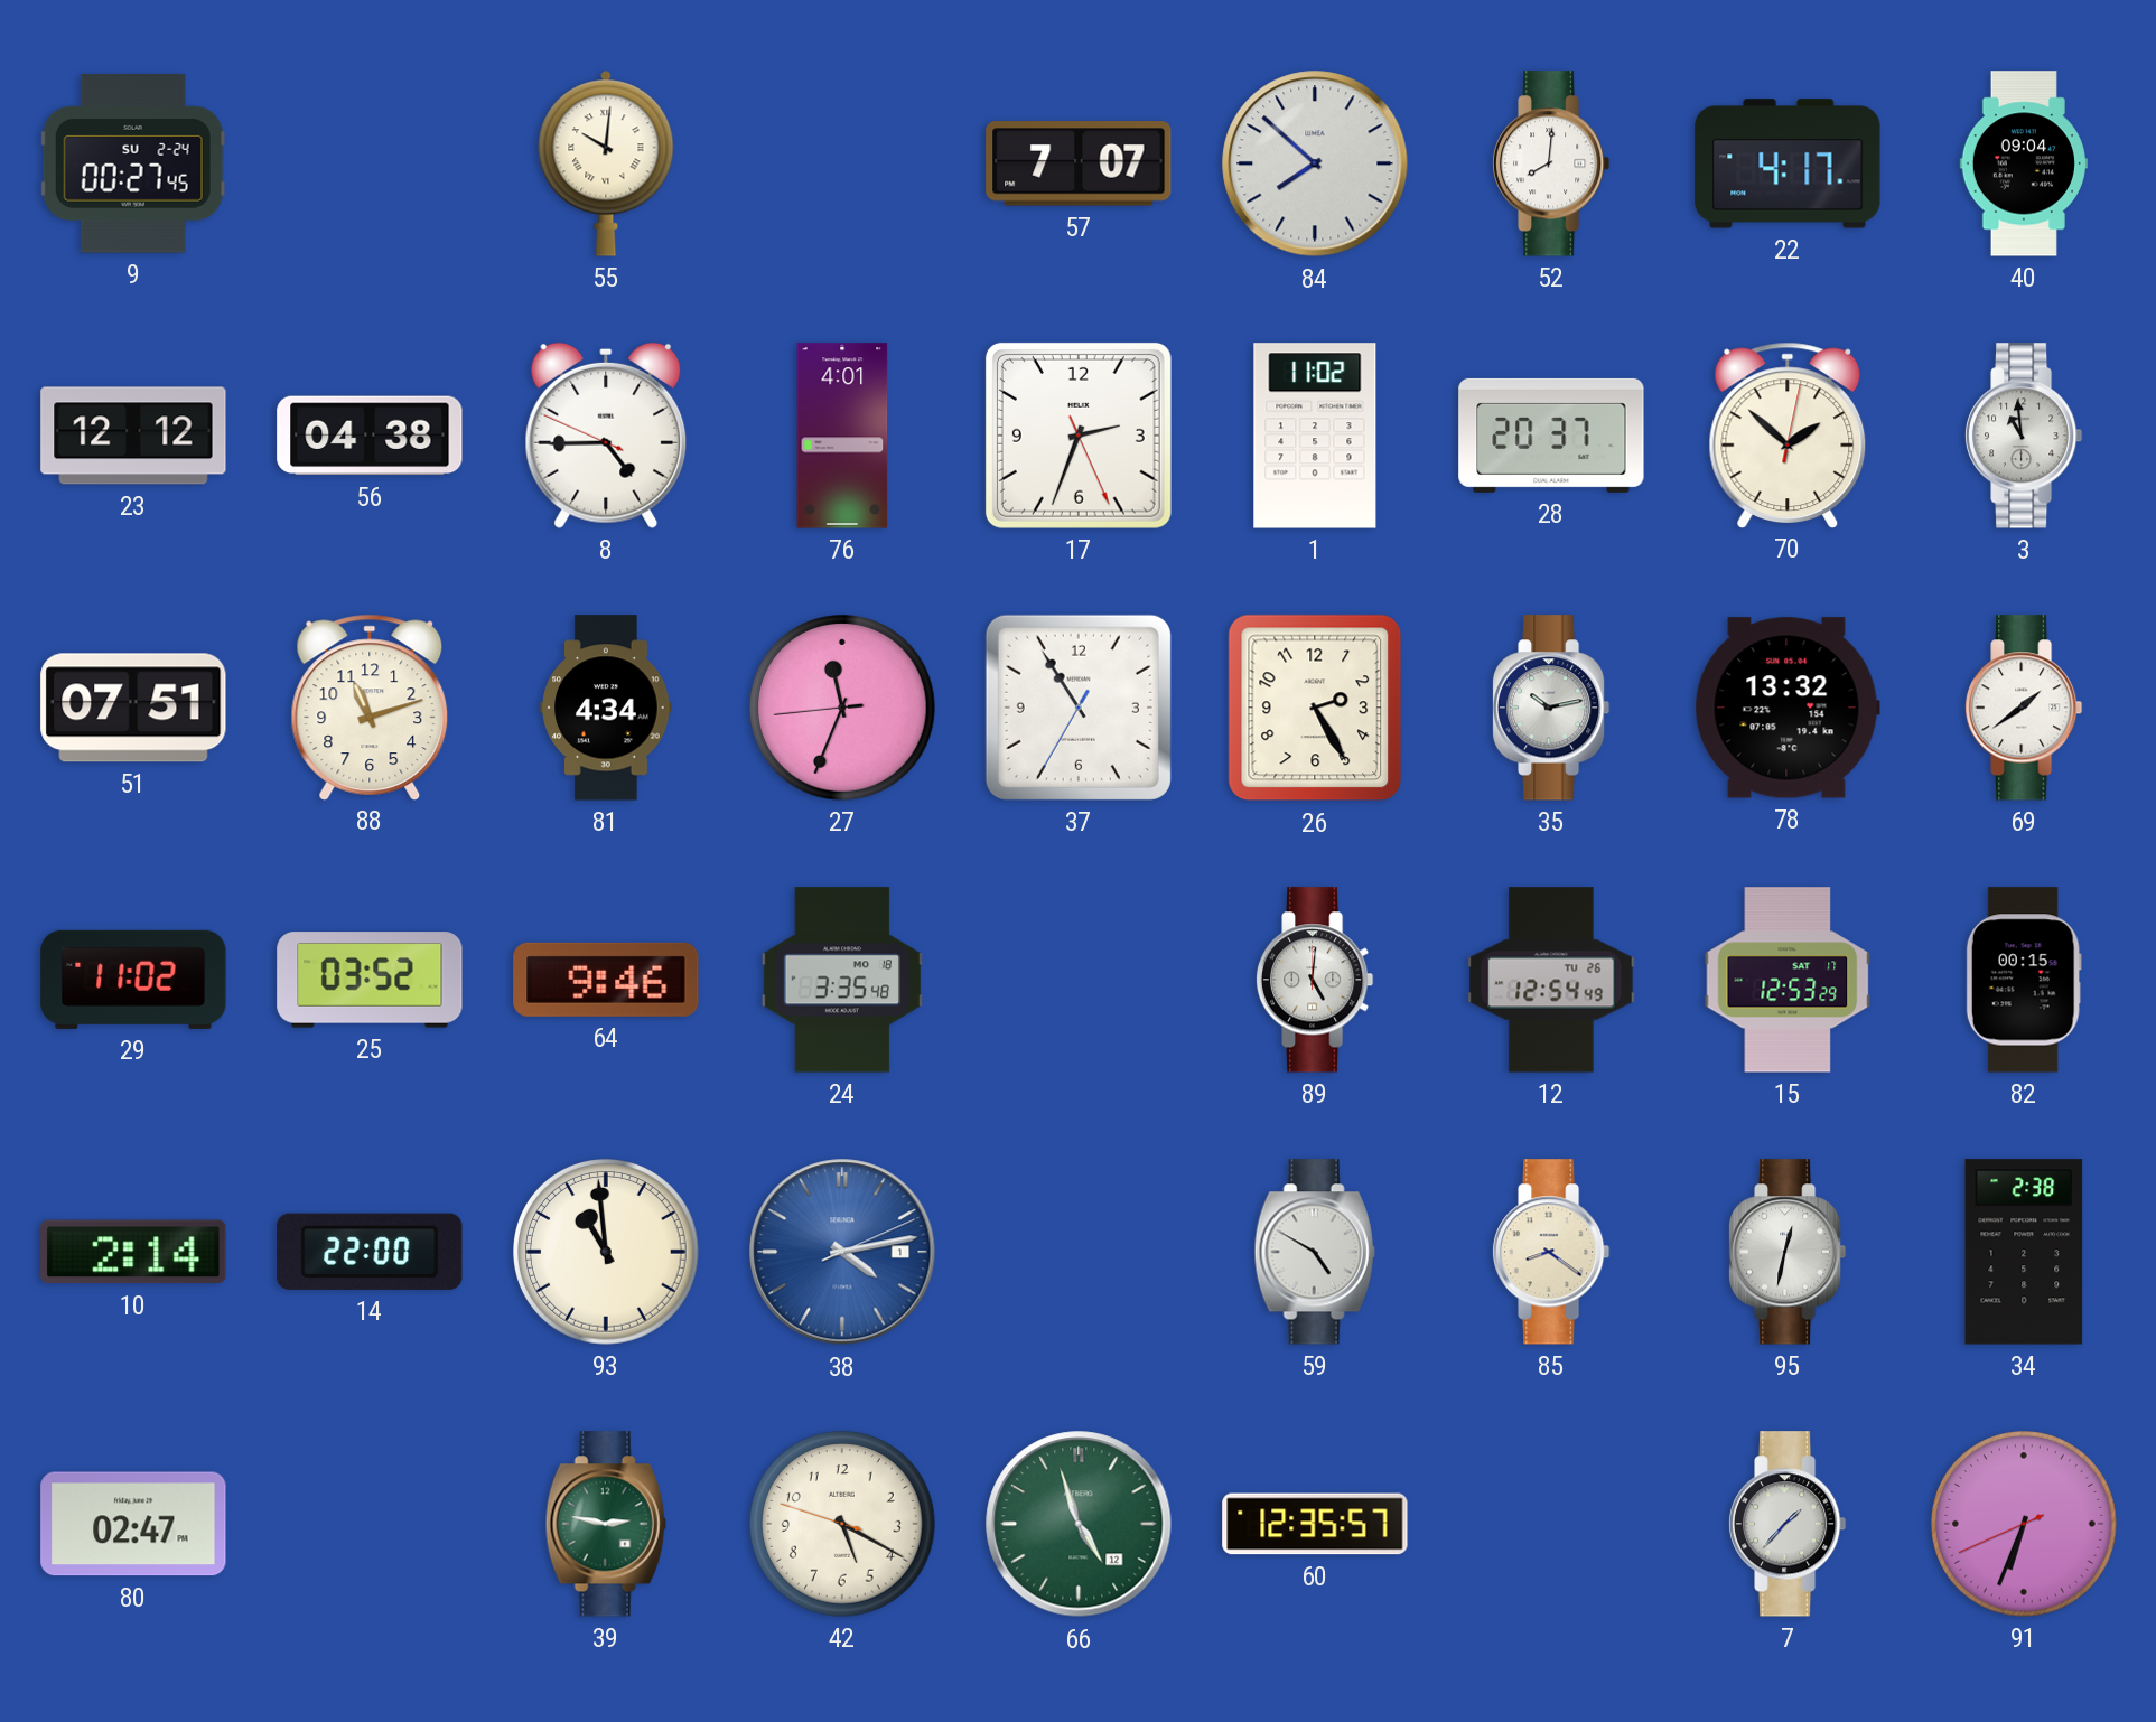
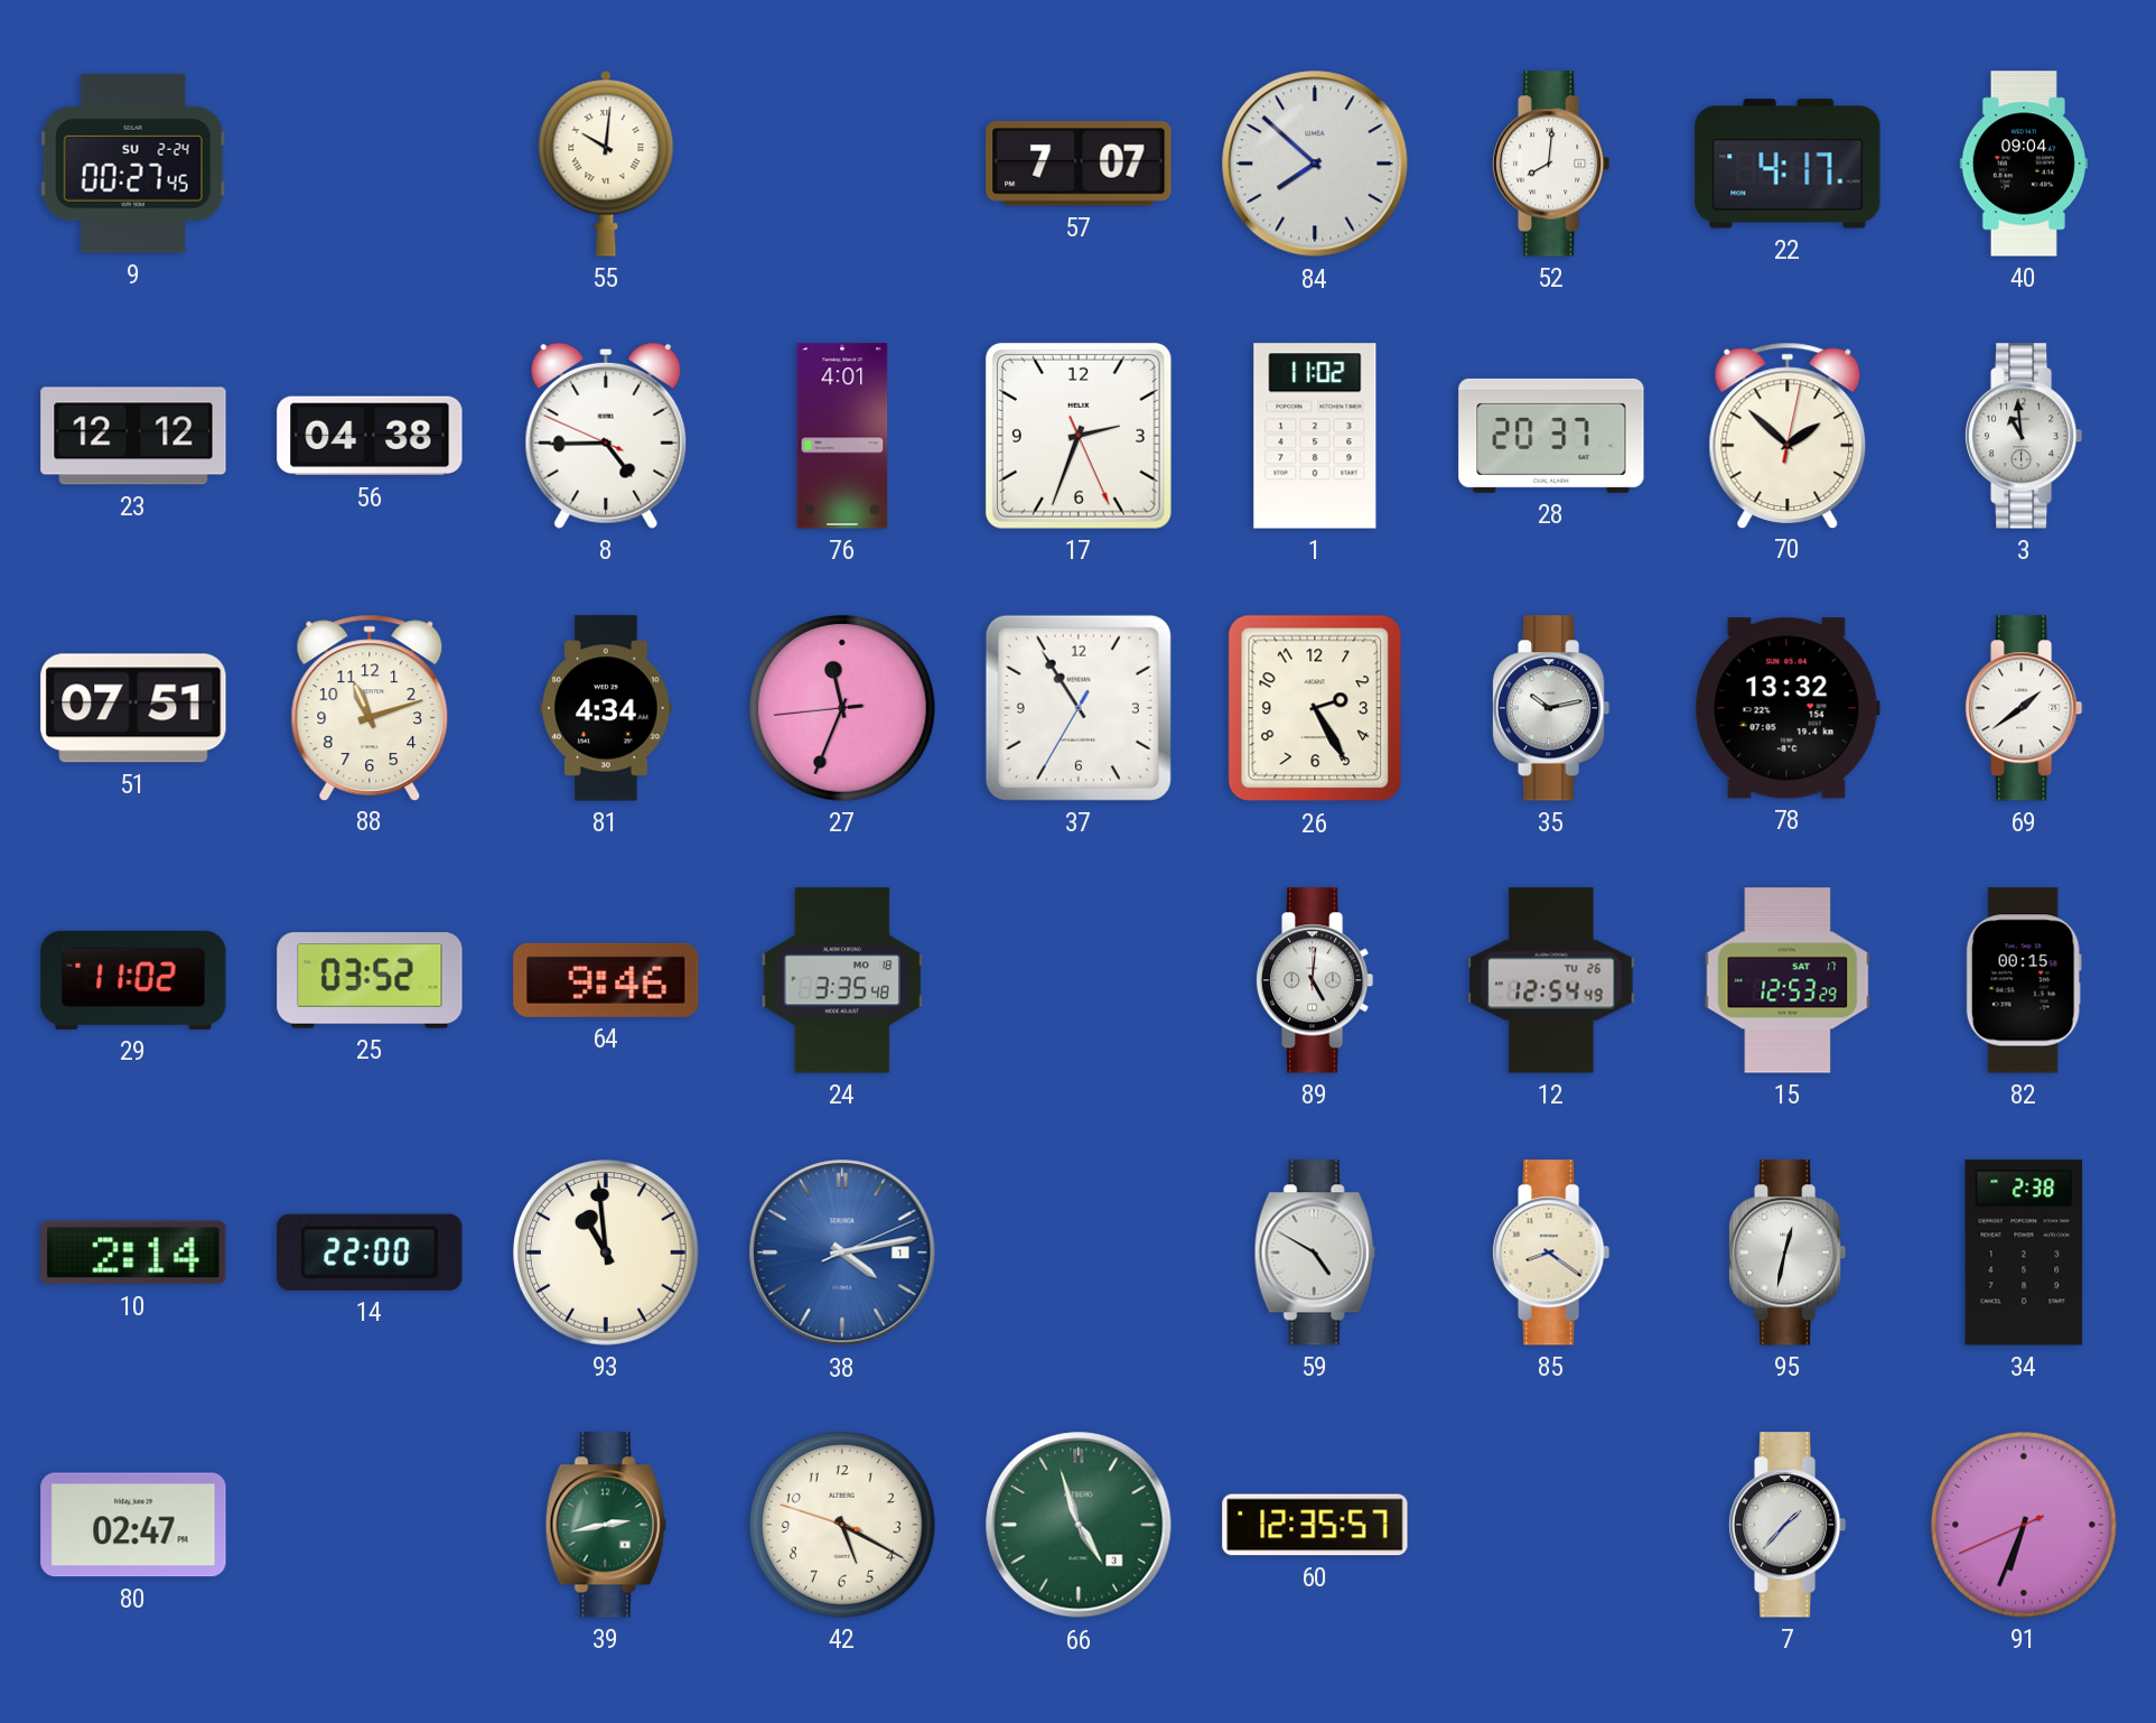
39: 2:47 -> 2:43 (606, 1525)
66 date: 12 -> 3 (1079, 1525)
